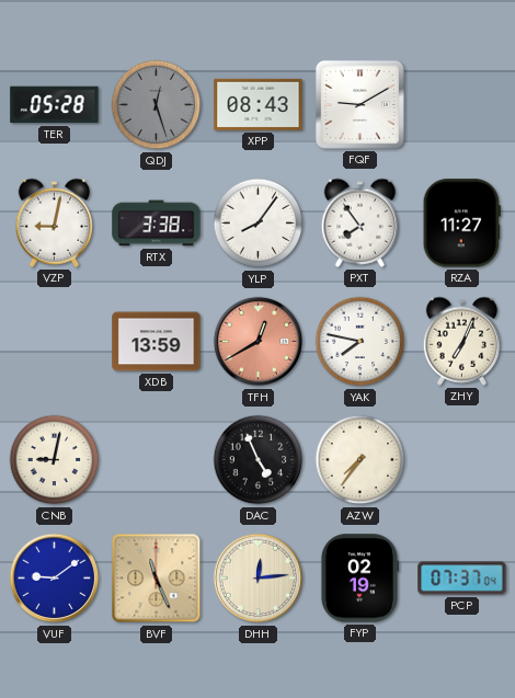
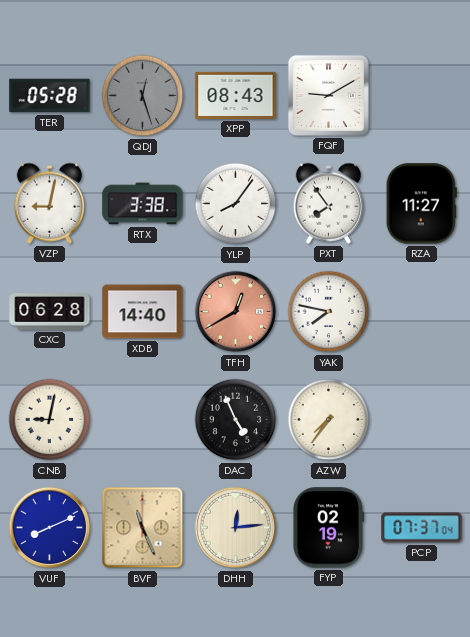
CXC: none -> 06:28 (50, 312)
XDB: 13:59 -> 14:40 (143, 312)
ZHY: 7:04 -> none (461, 341)
VUF: 9:09 -> 8:11 (50, 528)
